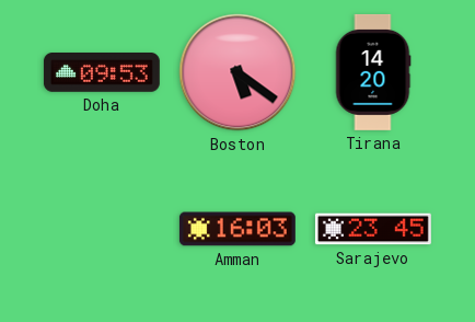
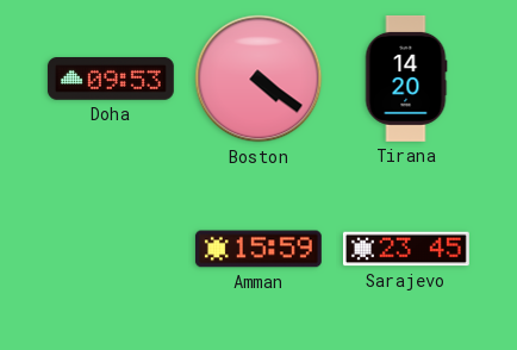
Boston: 5:21 -> 4:21 (258, 79)
Amman: 16:03 -> 15:59 (258, 249)
